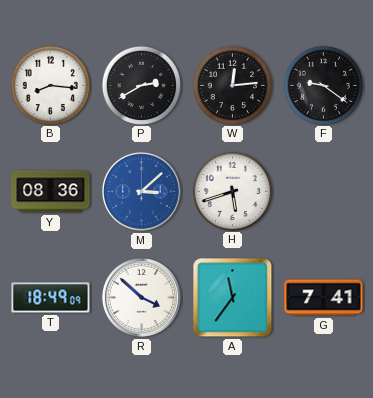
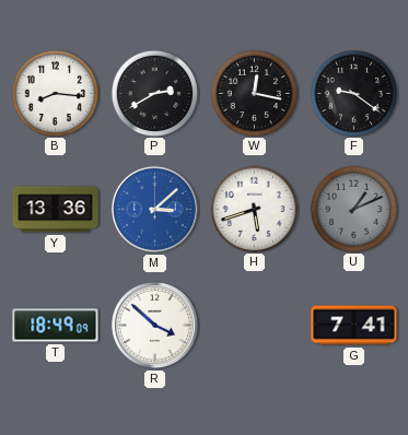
W: 12:14 -> 12:17 (254, 93)
Y: 08:36 -> 13:36 (56, 210)
U: none -> 1:11 (353, 209)
A: 11:36 -> none (233, 298)
